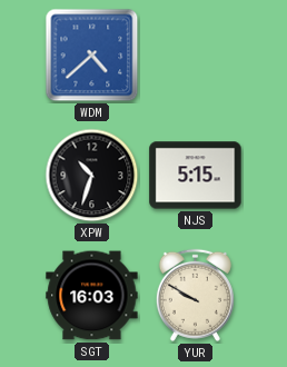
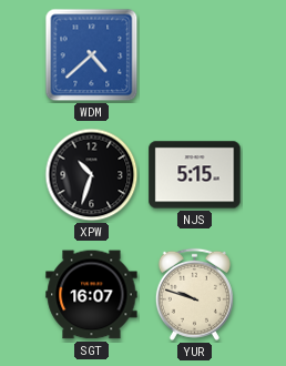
SGT: 16:03 -> 16:07 (92, 295)
YUR: 9:50 -> 9:48 (194, 294)
